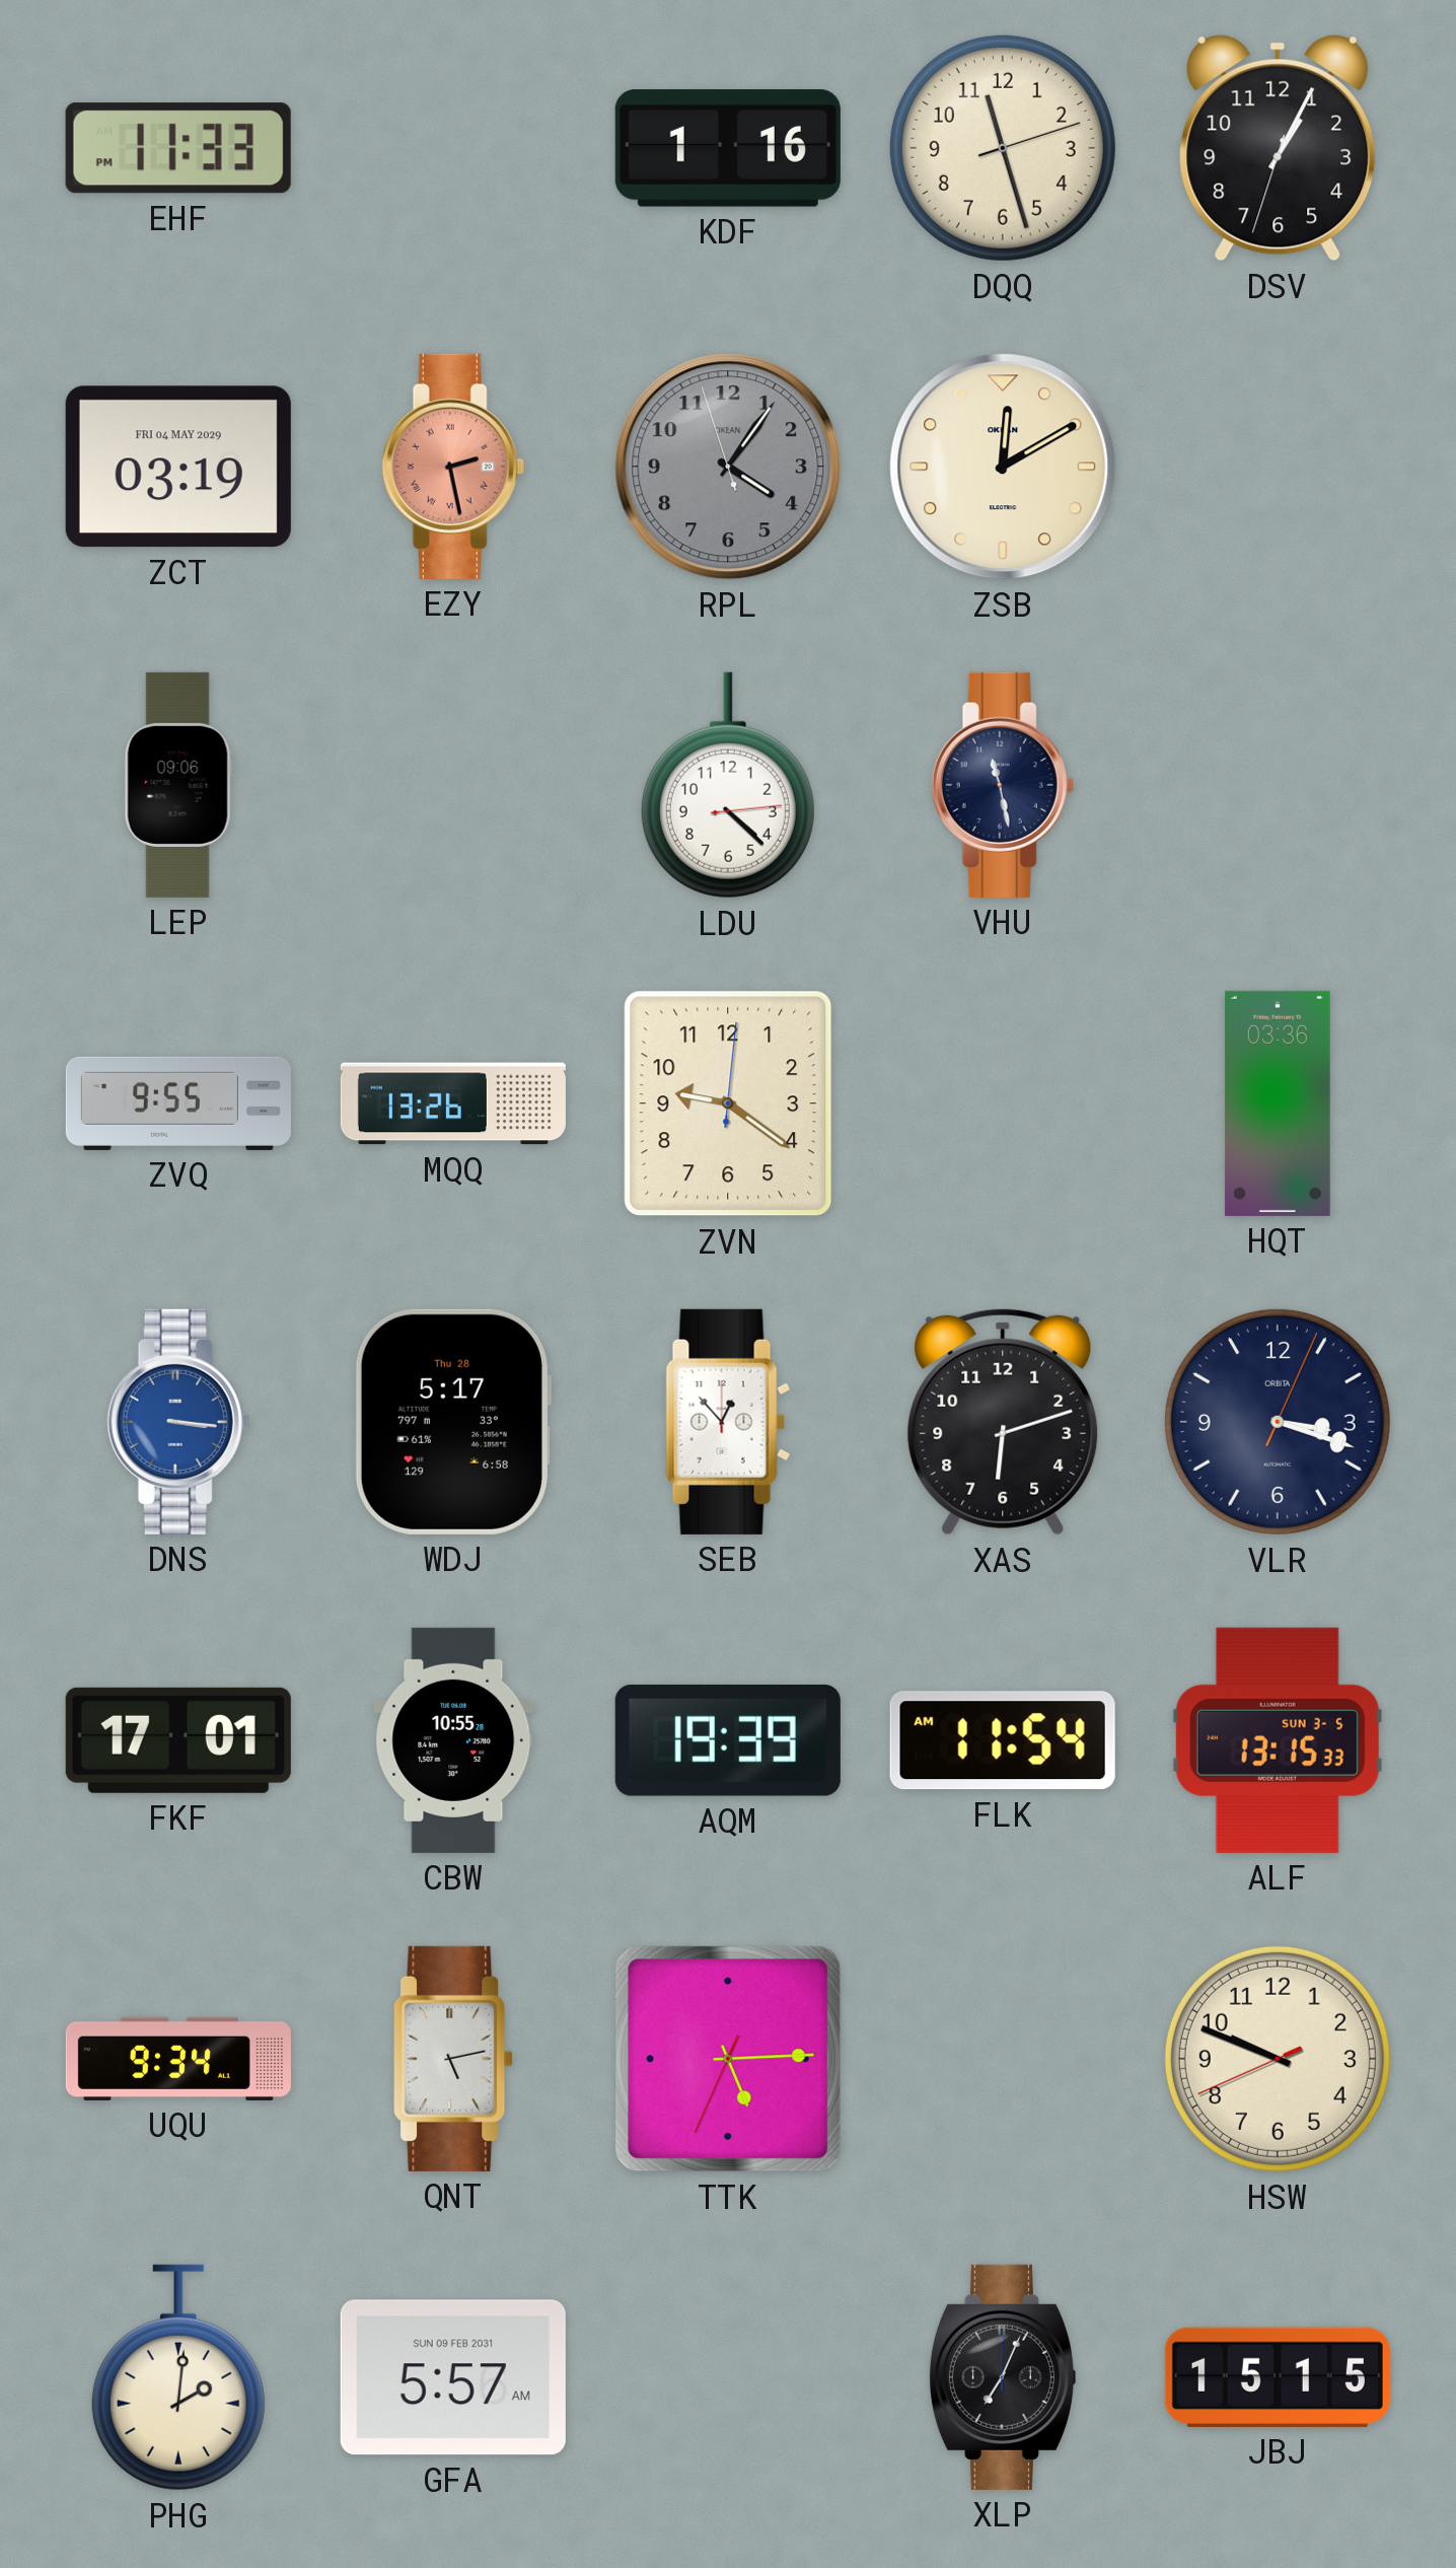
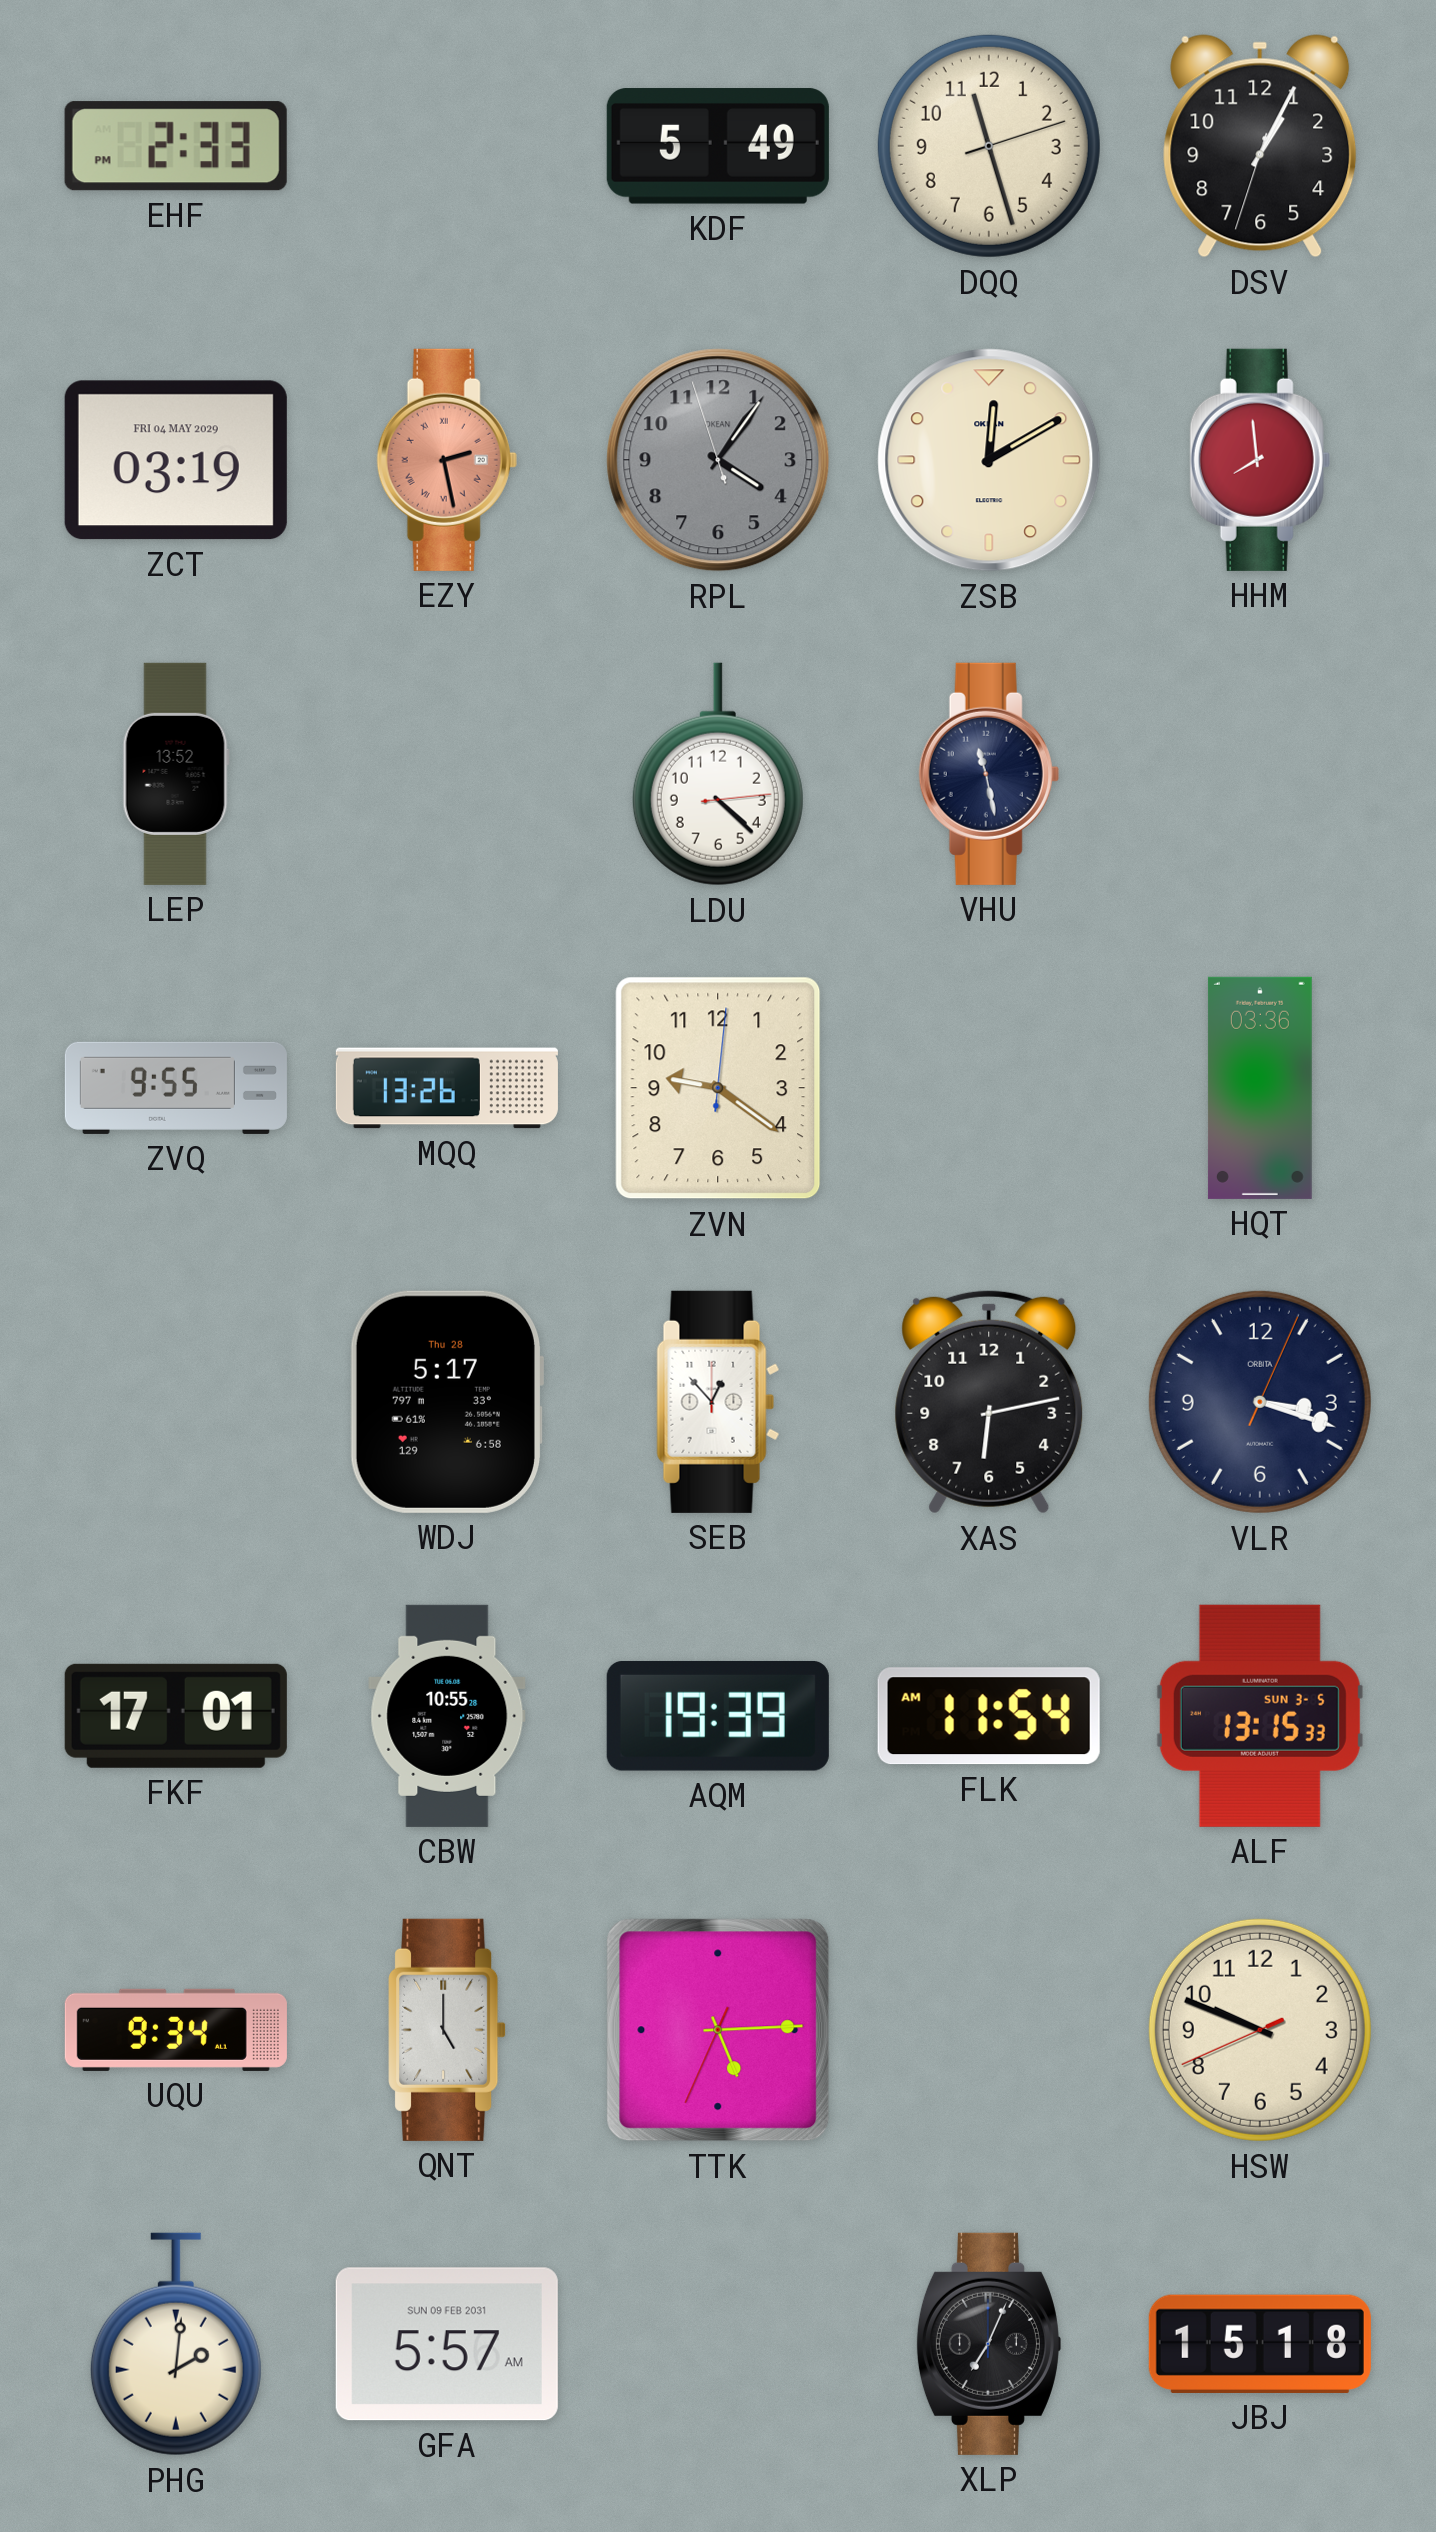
EHF: 11:33 -> 2:33 (176, 146)
KDF: 1:16 -> 5:49 (718, 146)
HHM: none -> 7:59 (1260, 460)
LEP: 09:06 -> 13:52 (176, 774)
DNS: 3:16 -> none (178, 1422)
XAS: 6:12 -> 6:13 (989, 1402)
QNT: 5:13 -> 5:00 (448, 2030)
JBJ: 15:15 -> 15:18 (1260, 2344)
